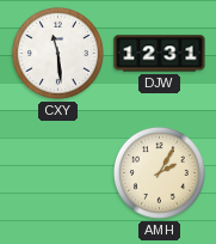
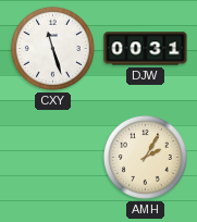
CXY: 11:29 -> 11:27 (52, 48)
DJW: 12:31 -> 00:31 (146, 49)
